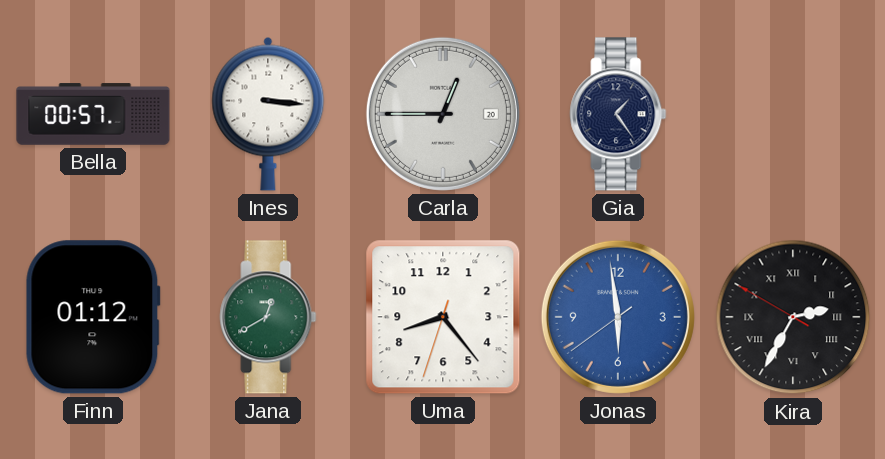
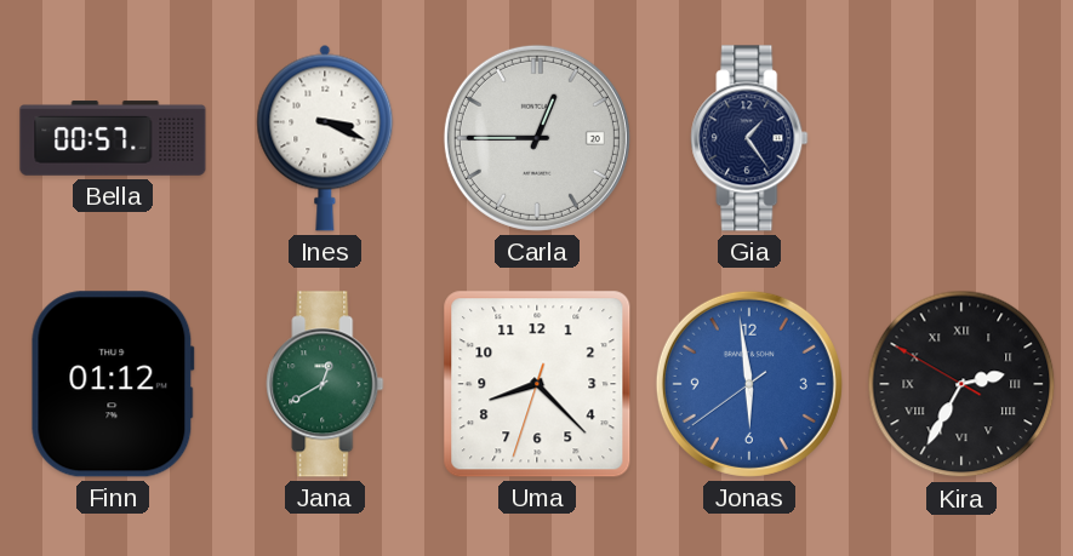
Ines: 3:16 -> 3:19 (325, 138)
Uma: 8:23 -> 8:22 (537, 384)
